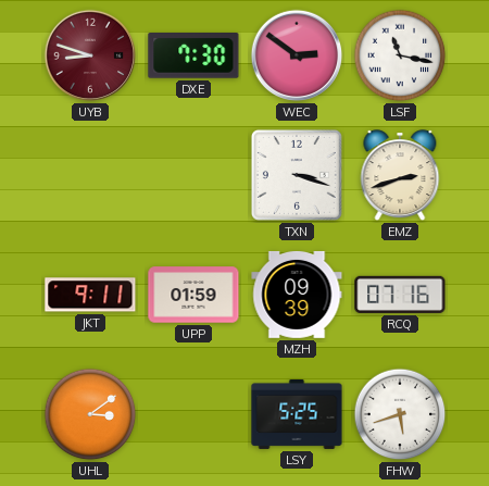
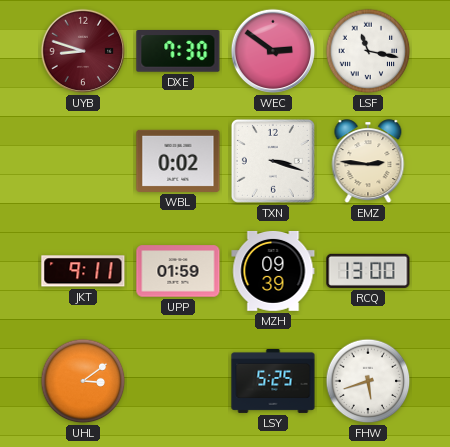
WBL: none -> 0:02 (178, 161)
EMZ: 2:42 -> 2:46 (368, 162)
RCQ: 07:16 -> 13:00 (368, 271)
